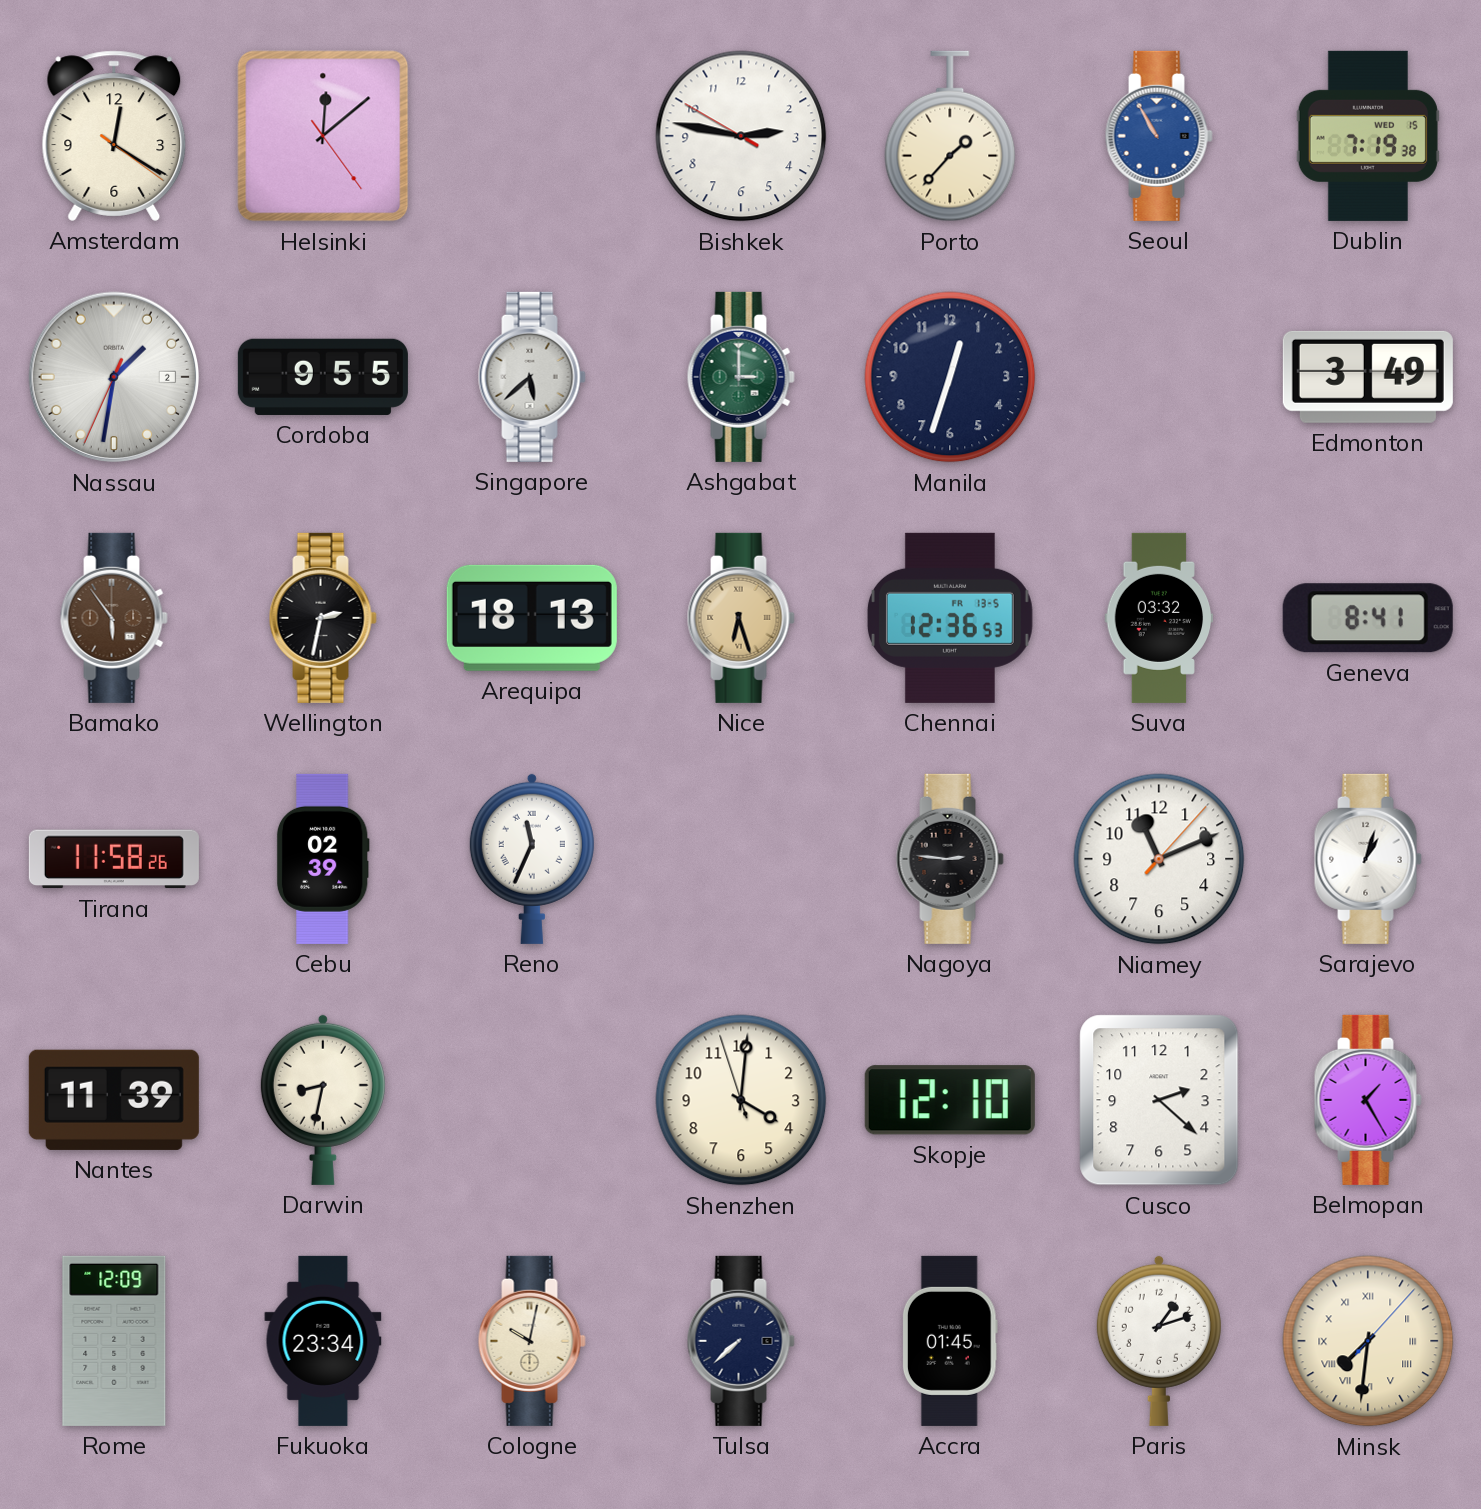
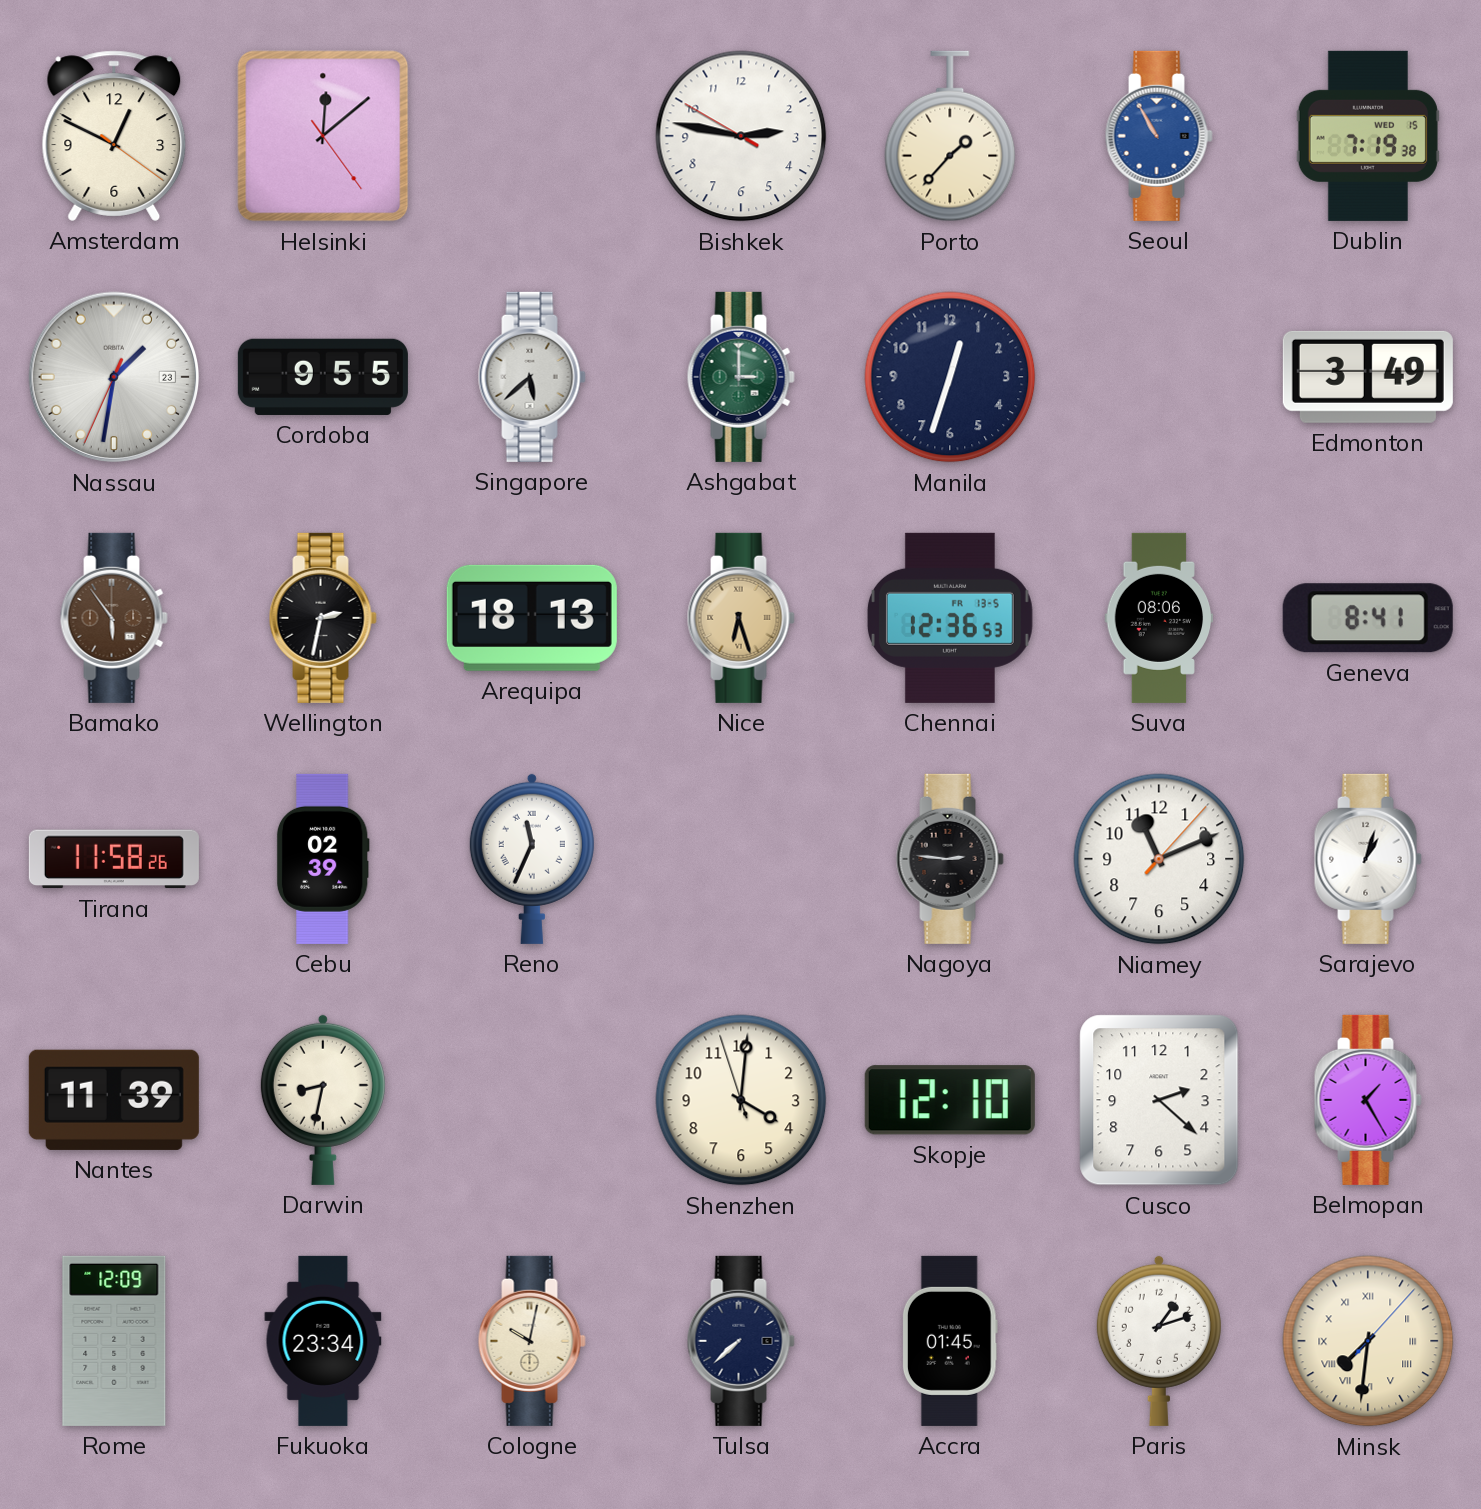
Amsterdam: 12:20 -> 12:49 (114, 136)
Nassau date: 2 -> 23 (114, 377)
Suva: 03:32 -> 08:06 (1159, 618)
